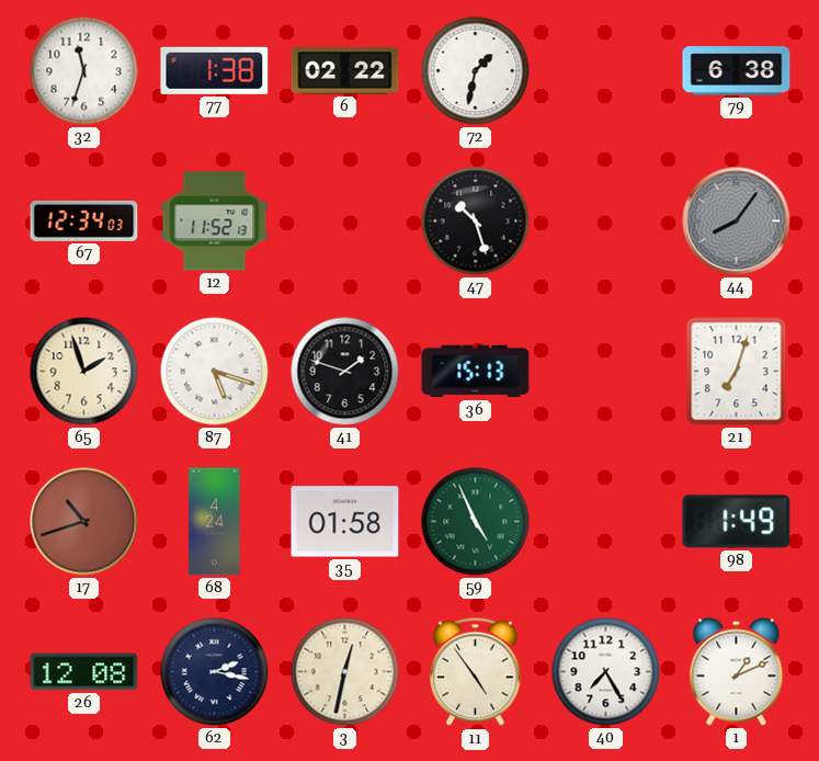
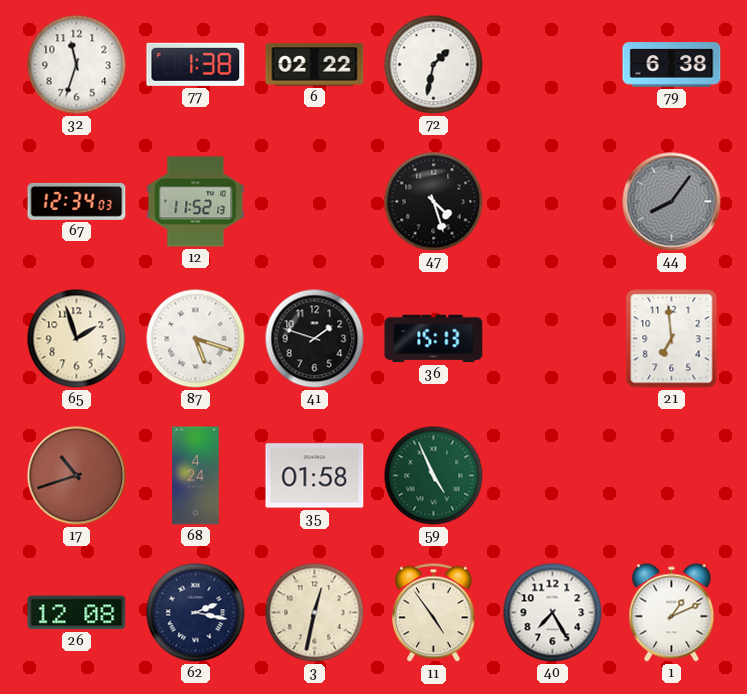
47: 10:27 -> 4:27 (434, 202)
21: 7:03 -> 6:59 (672, 339)
98: 1:49 -> none (737, 522)
